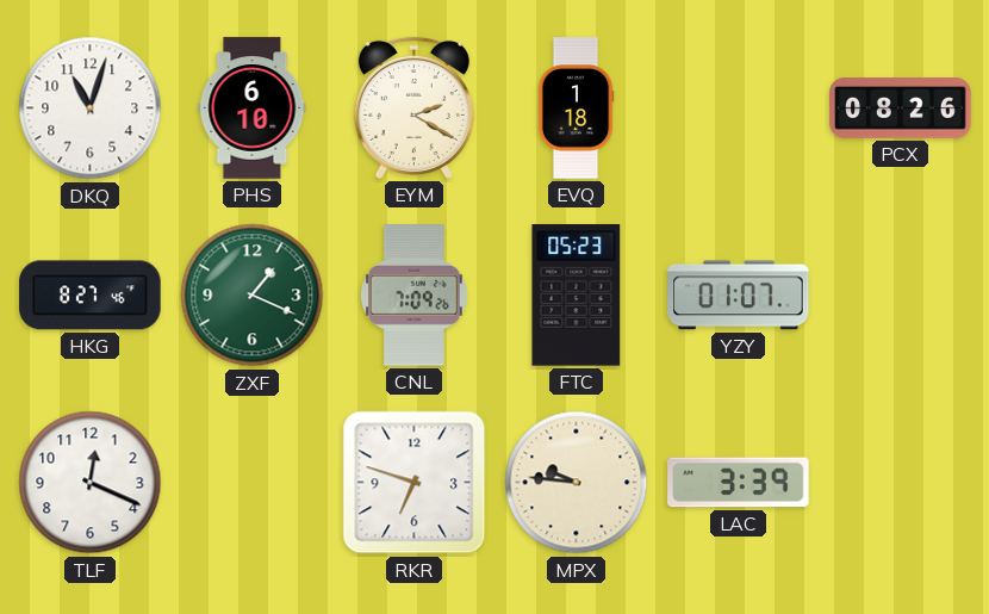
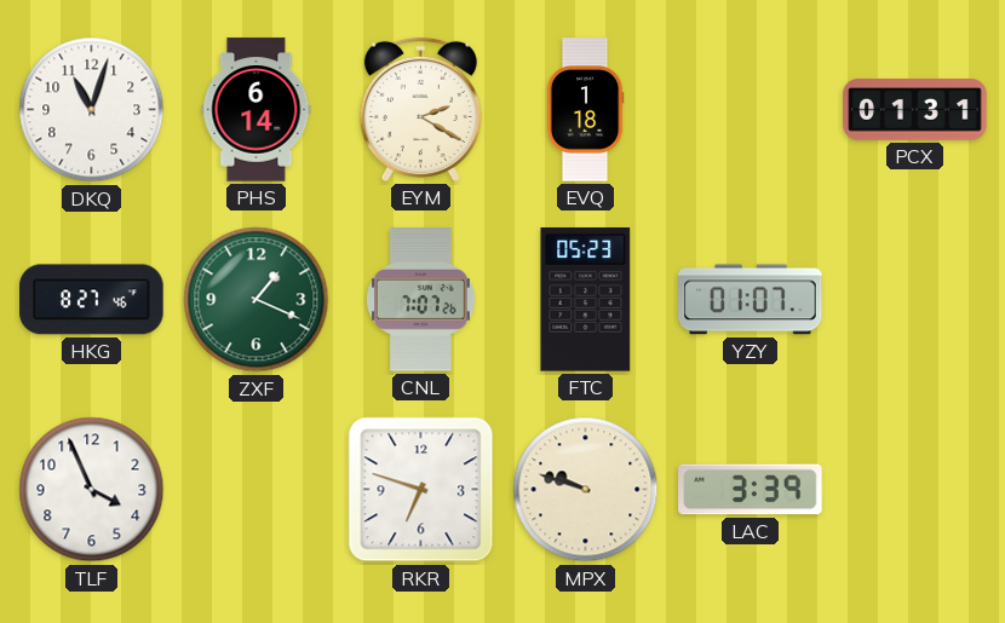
PHS: 6:10 -> 6:14 (257, 110)
PCX: 08:26 -> 01:31 (915, 110)
CNL: 7:09 -> 7:07 (421, 300)
TLF: 12:19 -> 3:56 (92, 490)
MPX: 9:46 -> 9:48 (586, 490)
